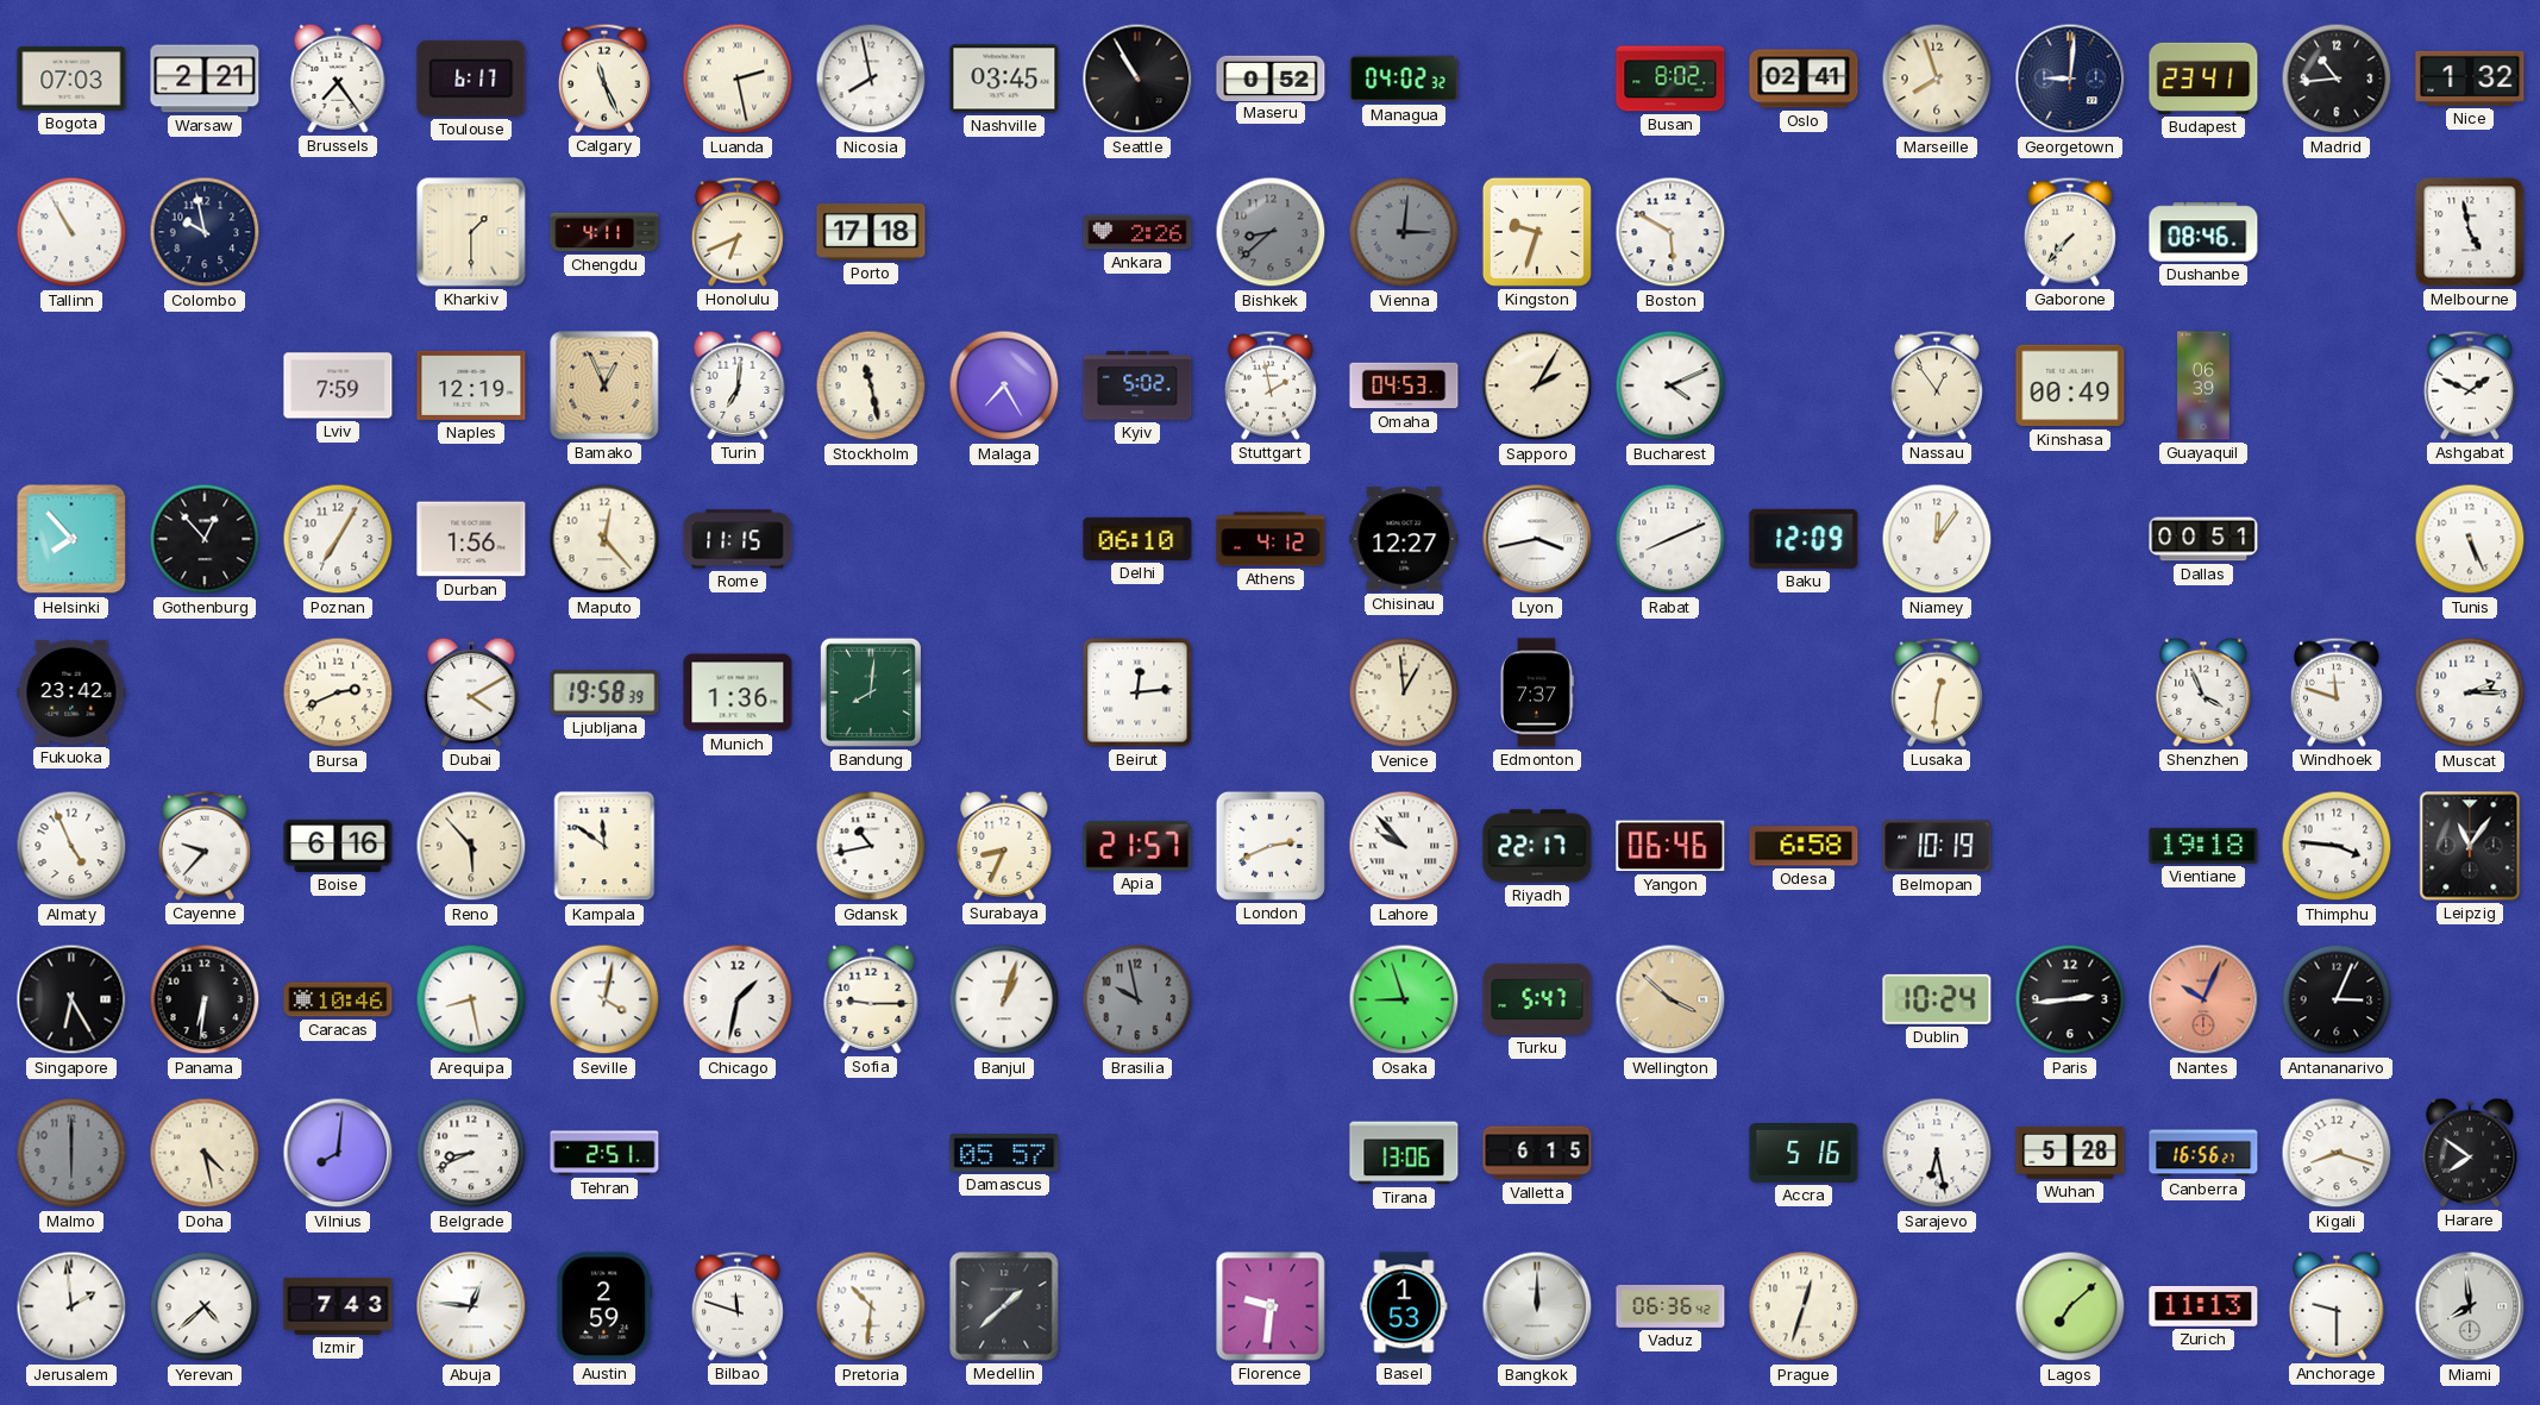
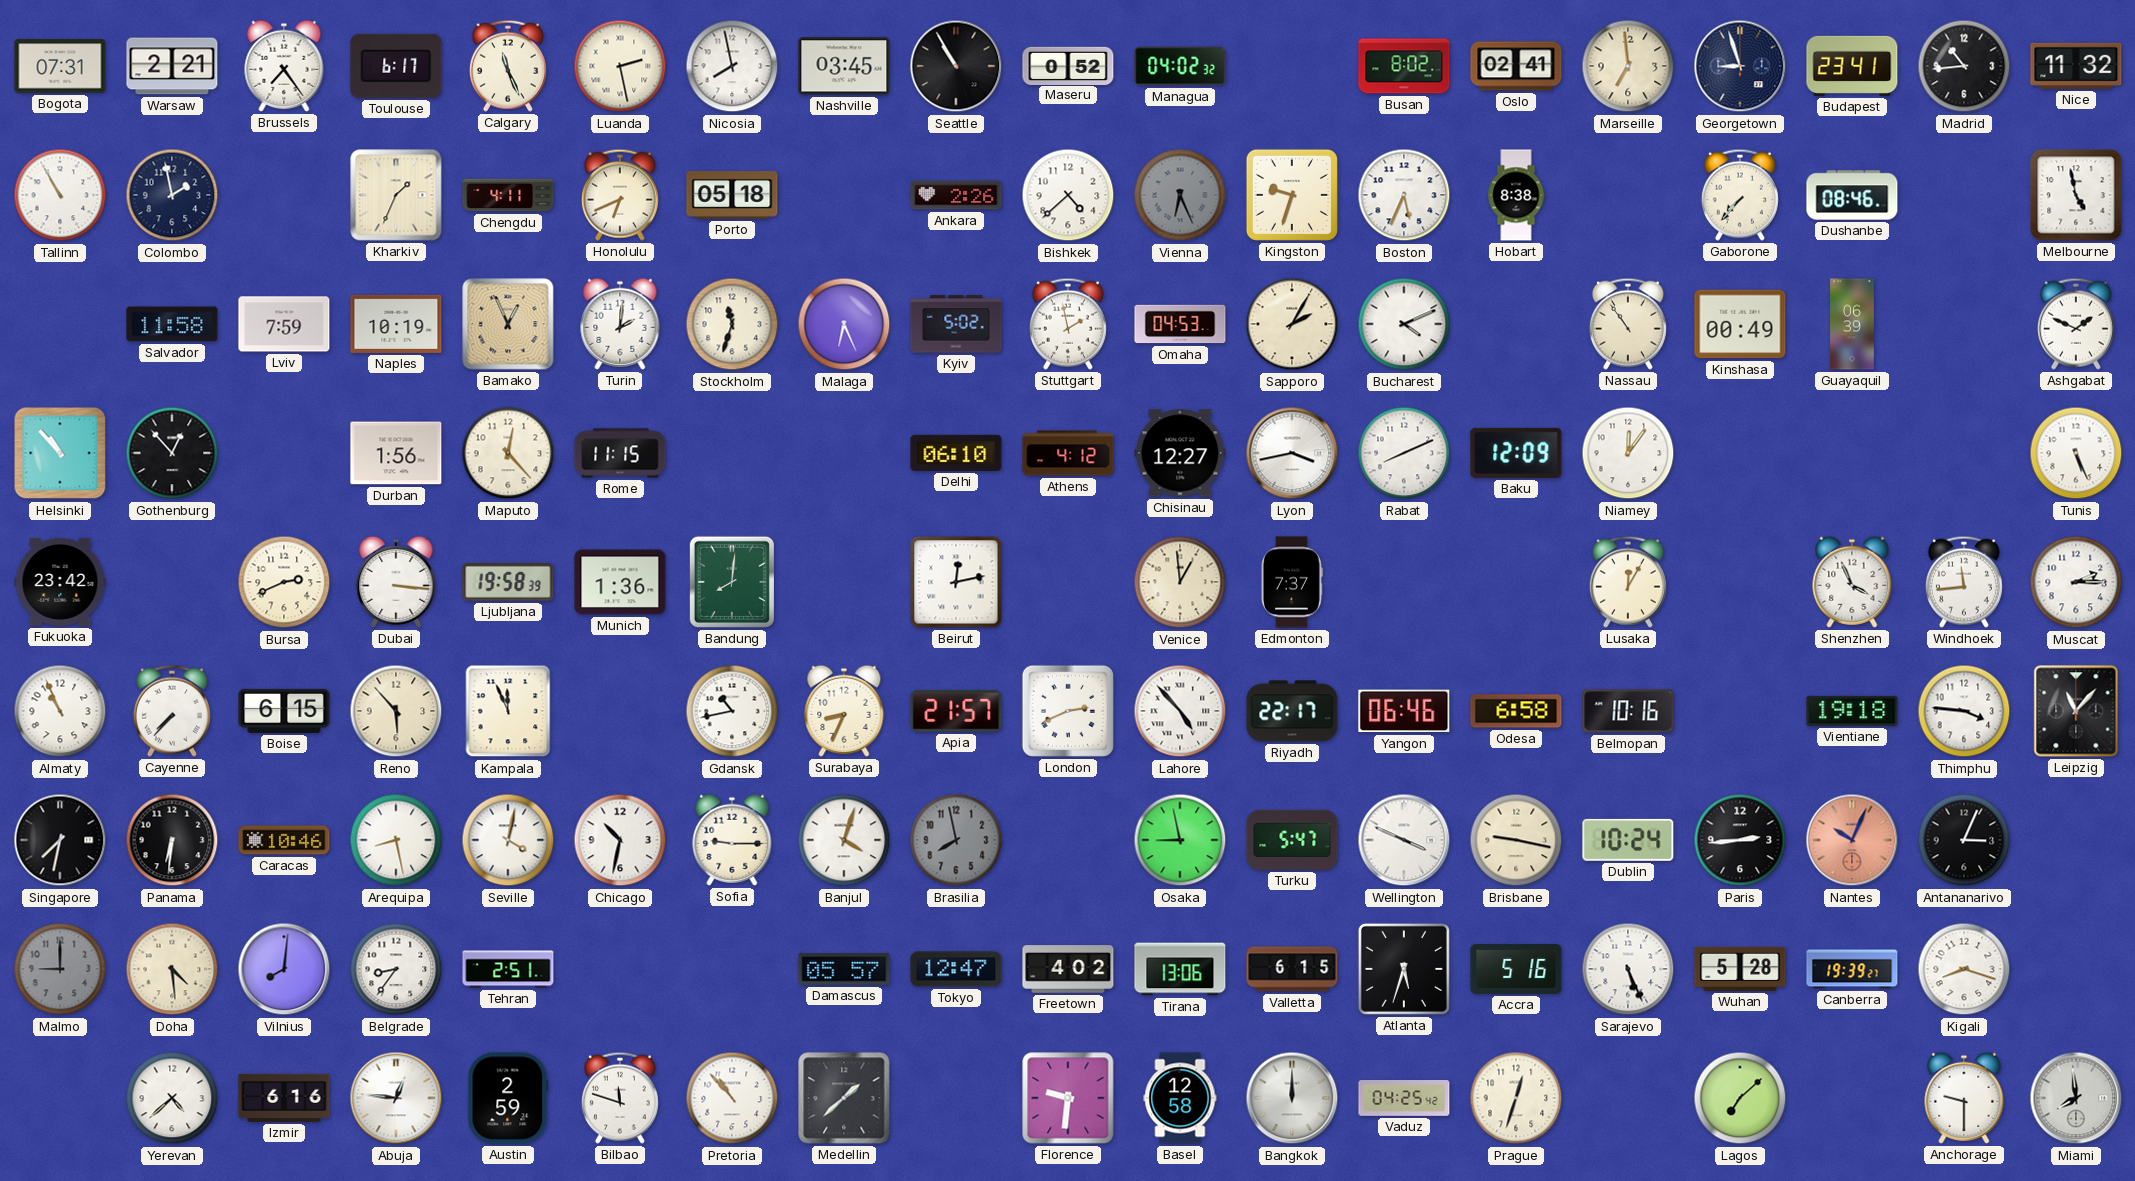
Bogota: 07:03 -> 07:31 (60, 66)
Marseille: 7:57 -> 6:59 (1628, 66)
Georgetown: 9:01 -> 8:57 (1740, 66)
Nice: 1:32 -> 11:32 (2076, 66)
Colombo: 9:58 -> 1:58 (172, 195)
Kharkiv: 1:30 -> 1:34 (396, 195)
Porto: 17:18 -> 05:18 (732, 196)
Bishkek: 8:38 -> 4:38 (1068, 195)
Bishkek dial: grey -> white (1068, 195)
Vienna: 3:01 -> 6:26 (1180, 195)
Boston: 5:50 -> 5:34 (1404, 195)
Hobart: none -> 8:38 (1516, 195)
Salvador: none -> 11:58 (172, 324)
Naples: 12:19 -> 10:19 (396, 324)
Turin: 7:01 -> 2:01 (620, 324)
Stockholm: 11:28 -> 11:33 (732, 324)
Malaga: 7:25 -> 6:26 (844, 324)
Nassau: 12:54 -> 10:54 (1628, 324)
Helsinki: 7:53 -> 10:53 (60, 453)
Poznan: 7:05 -> none (338, 539)
Dallas: 00:51 -> none (2203, 539)
Dubai: 4:10 -> 3:16 (396, 582)
Beirut: 12:14 -> 12:13 (956, 582)
Lusaka: 12:31 -> 12:05 (1628, 582)
Windhoek: 11:48 -> 11:44 (1964, 582)
Almaty: 4:56 -> 10:56 (60, 711)
Cayenne: 9:37 -> 7:37 (172, 711)
Boise: 6:16 -> 6:15 (284, 711)
Kampala: 11:51 -> 11:56 (508, 711)
Lahore: 9:53 -> 4:53 (1180, 711)
Belmopan: 10:19 -> 10:16 (1628, 711)
Leipzig: 11:06 -> 11:07 (2076, 711)
Singapore: 6:25 -> 7:32 (60, 840)
Chicago: 1:32 -> 10:32 (620, 840)
Banjul: 1:03 -> 4:03 (844, 840)
Brasilia: 9:58 -> 7:58 (956, 840)
Osaka: 8:57 -> 8:58 (1180, 840)
Wellington: 3:52 -> 3:49 (1404, 840)
Wellington dial: champagne -> white (1404, 840)
Brisbane: none -> 9:17 (1516, 840)
Malmo: 6:00 -> 9:00 (60, 969)
Doha: 4:28 -> 4:29 (172, 969)
Belgrade: 8:41 -> 8:36 (396, 969)
Tokyo: none -> 12:47 (956, 969)
Freetown: none -> 4:02 (1068, 969)
Atlanta: none -> 5:33 (1404, 969)
Sarajevo: 6:28 -> 5:26 (1628, 969)
Canberra: 16:56 -> 19:39 (1852, 969)
Harare: 7:51 -> none (2470, 1153)
Jerusalem: 1:59 -> none (71, 1306)
Izmir: 7:43 -> 6:16 (284, 1098)
Pretoria: 10:31 -> 10:53 (732, 1098)
Basel: 1:53 -> 12:58 (1180, 1098)
Vaduz: 06:36 -> 04:25 (1404, 1098)
Zurich: 11:13 -> none (2203, 1307)
